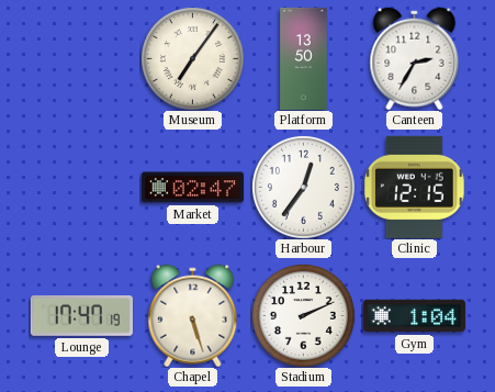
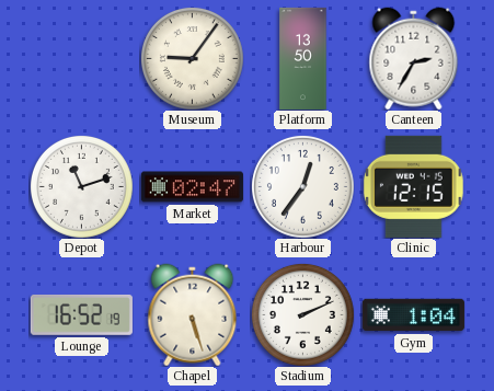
Museum: 7:06 -> 9:06 (192, 58)
Depot: none -> 11:12 (81, 186)
Lounge: 17:47 -> 16:52 (81, 314)
